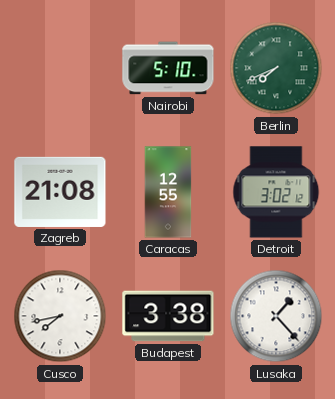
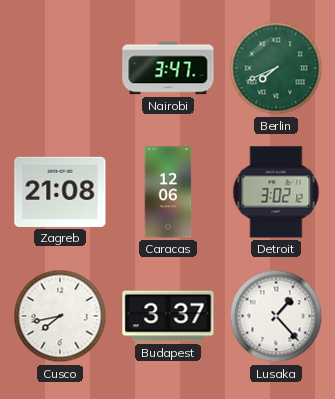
Nairobi: 5:10 -> 3:47 (168, 68)
Caracas: 12:55 -> 12:06 (168, 192)
Budapest: 3:38 -> 3:37 (168, 316)
